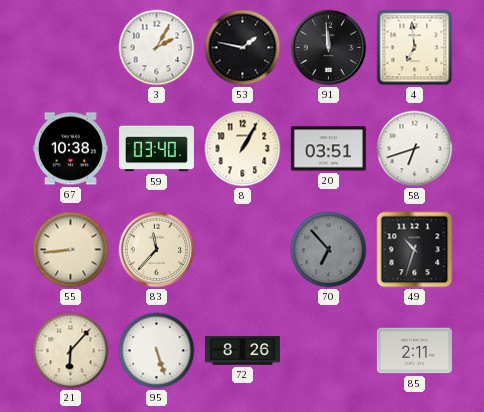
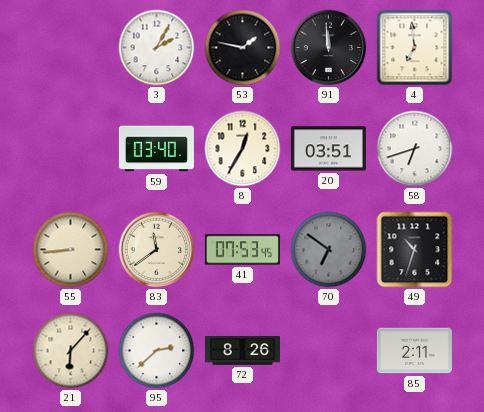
67: 10:38 -> none (70, 149)
8: 1:05 -> 12:35 (243, 149)
83: 11:37 -> 11:39 (157, 250)
41: none -> 07:53 (242, 250)
70: 6:53 -> 6:51 (329, 250)
95: 5:27 -> 2:38 (157, 351)
